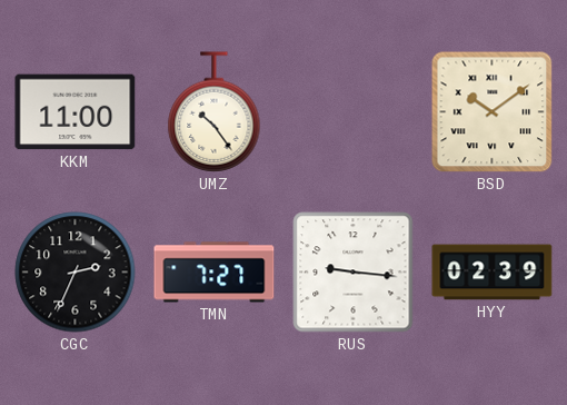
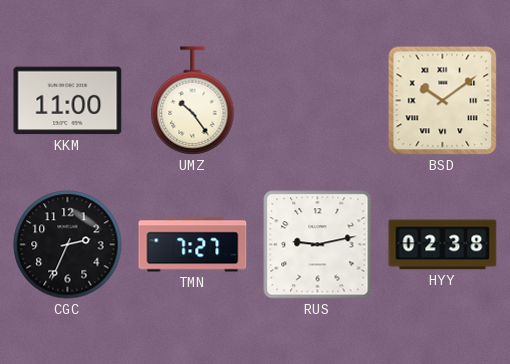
RUS: 9:16 -> 9:13 (318, 245)
HYY: 02:39 -> 02:38 (443, 245)
